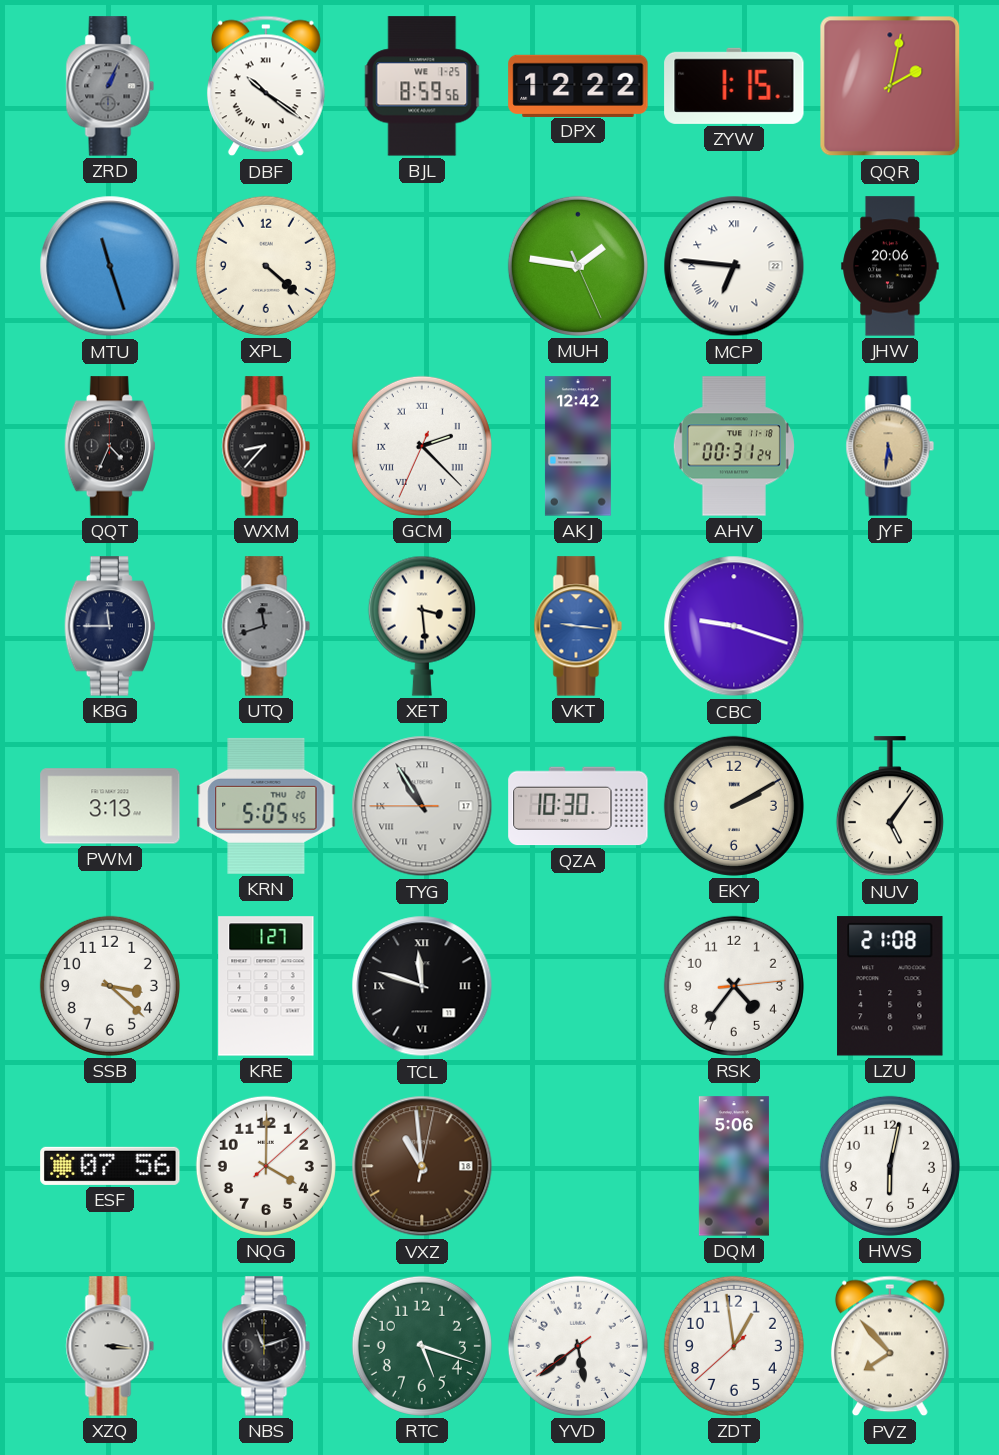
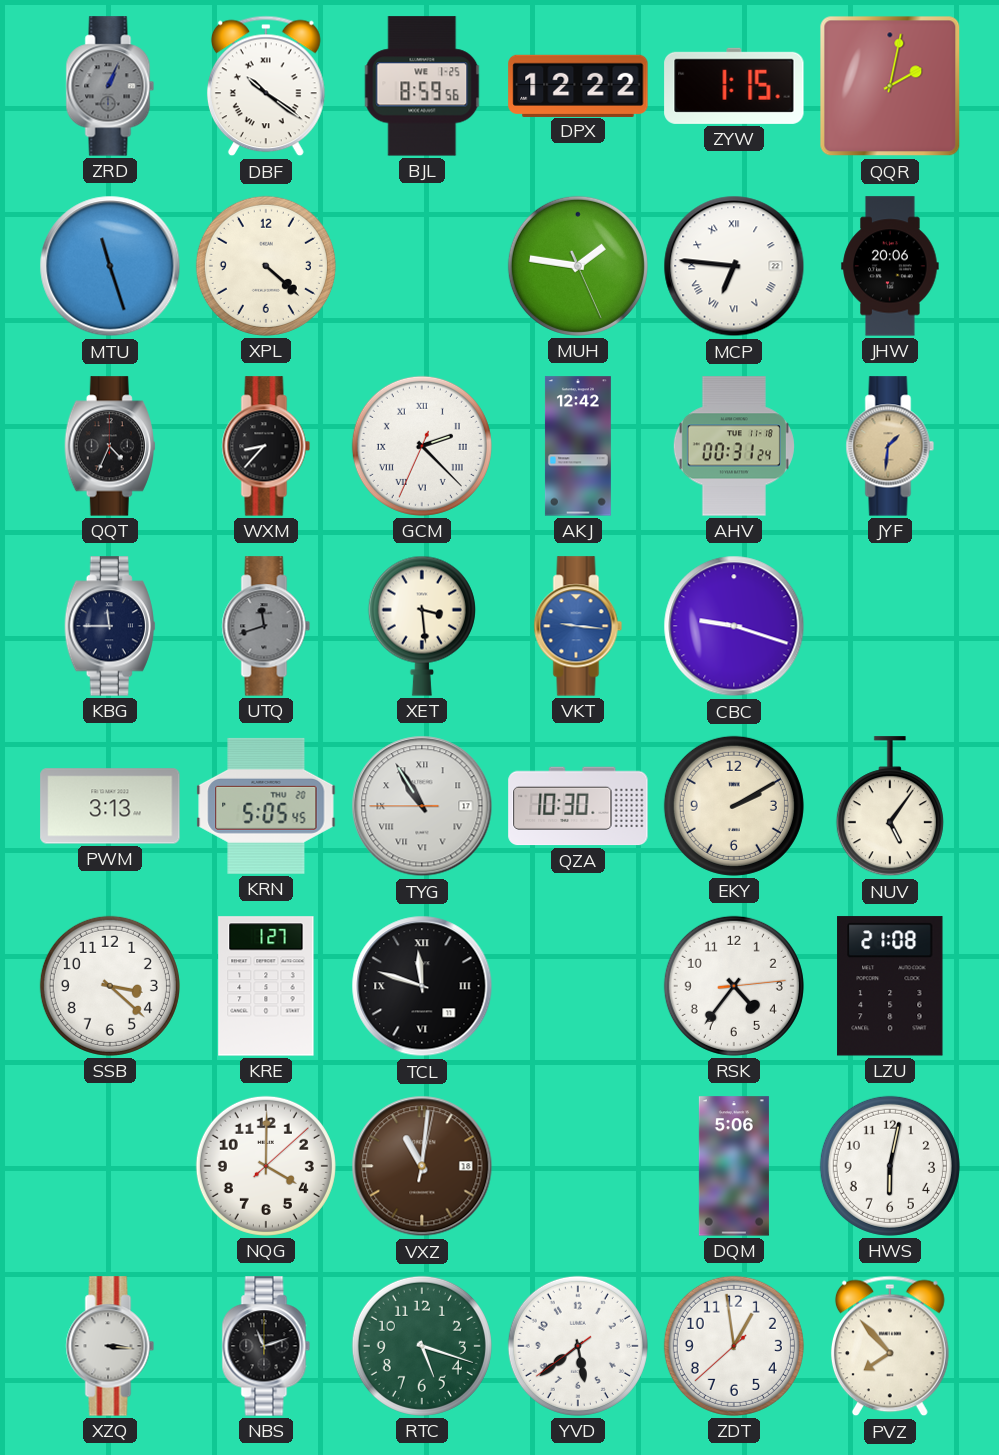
JYF: 5:31 -> 1:31 (890, 446)
ESF: 07:56 -> none (110, 1166)
VXZ: 10:59 -> 11:01 (422, 1166)
